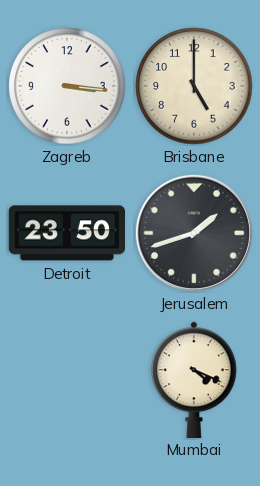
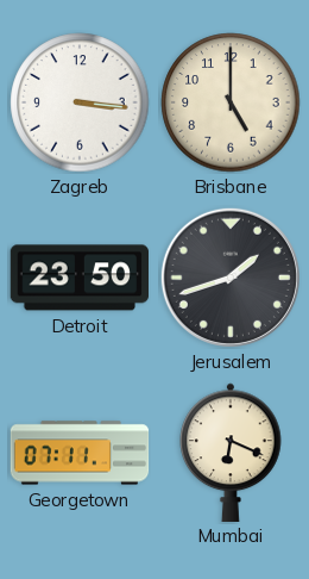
Georgetown: none -> 07:11 (80, 453)
Mumbai: 4:19 -> 6:19 (231, 452)
